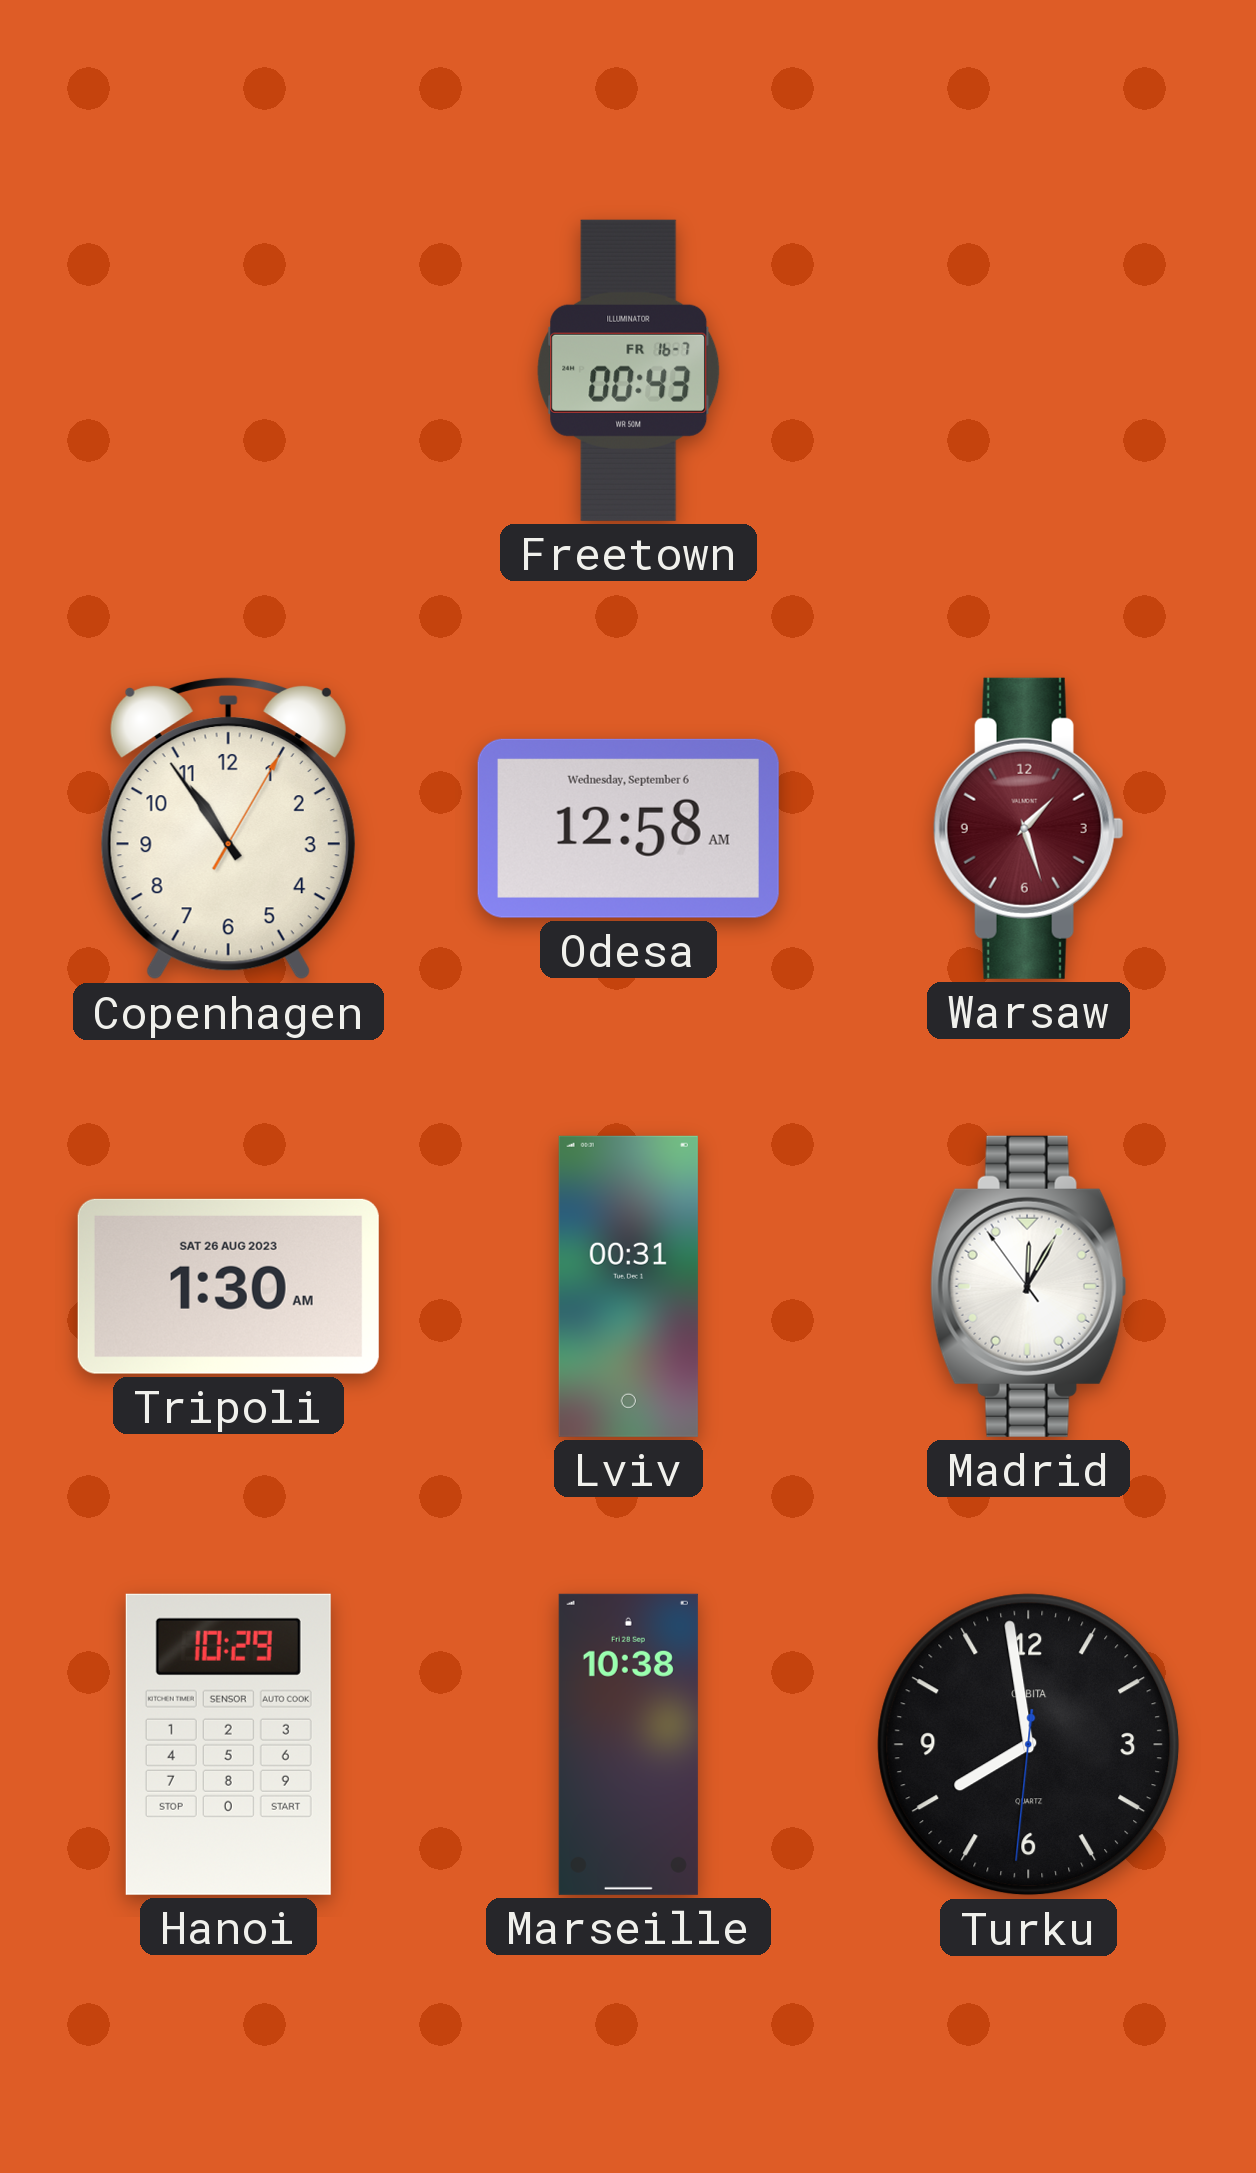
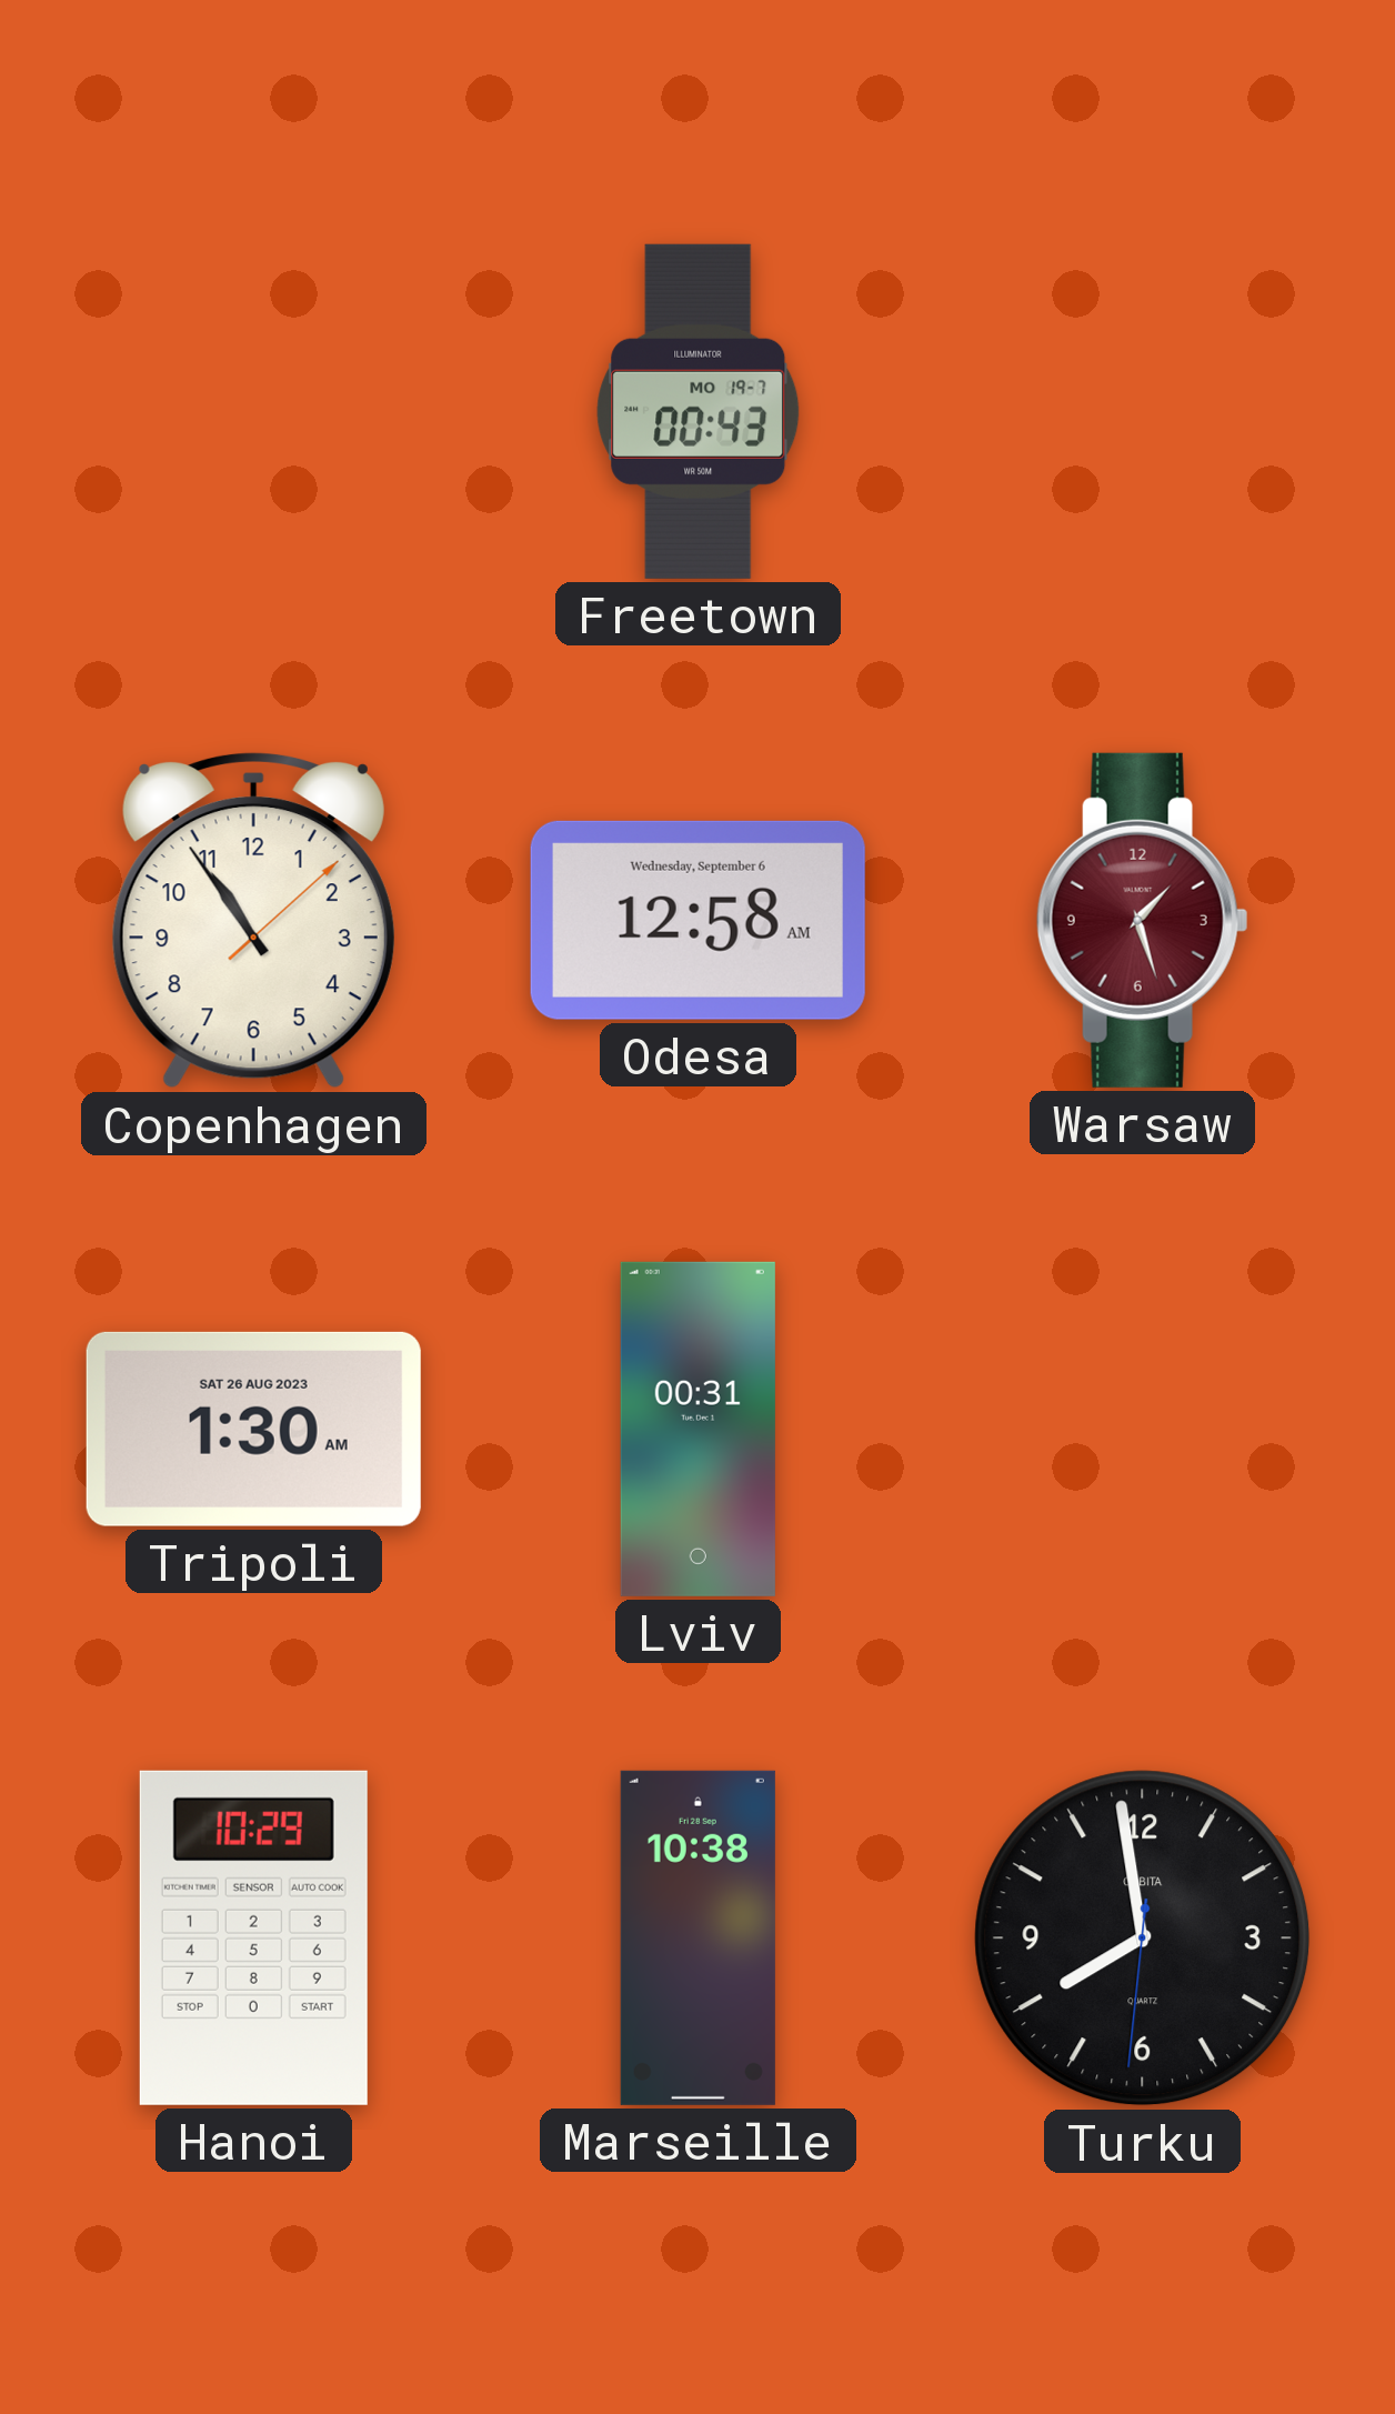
Freetown date: FR 16-7 -> MO 19-7 (699, 411)
Copenhagen: 10:54:05 -> 10:54:08 (253, 920)
Madrid: 12:04 -> none (1029, 1286)
